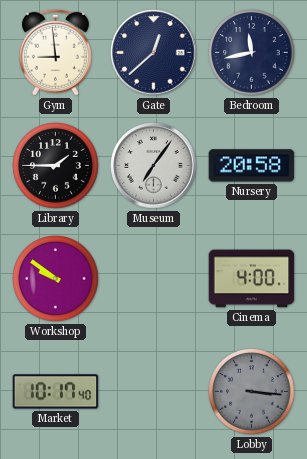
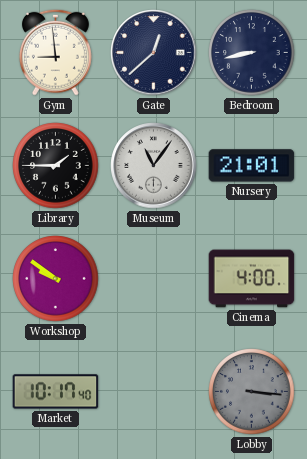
Bedroom: 11:43 -> 8:43 (252, 53)
Museum: 7:06 -> 11:06 (154, 166)
Nursery: 20:58 -> 21:01 (252, 166)
